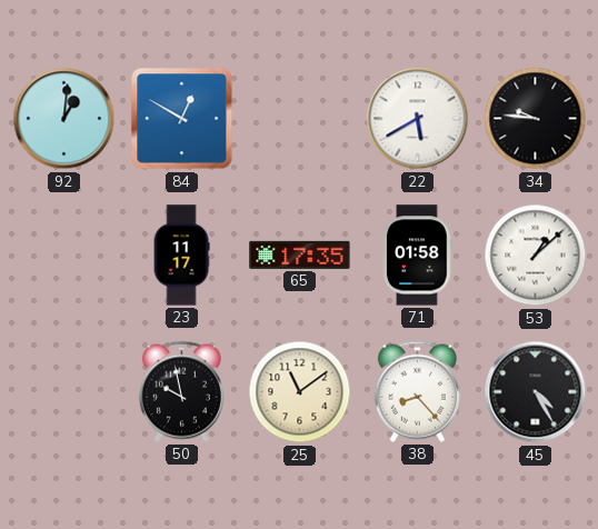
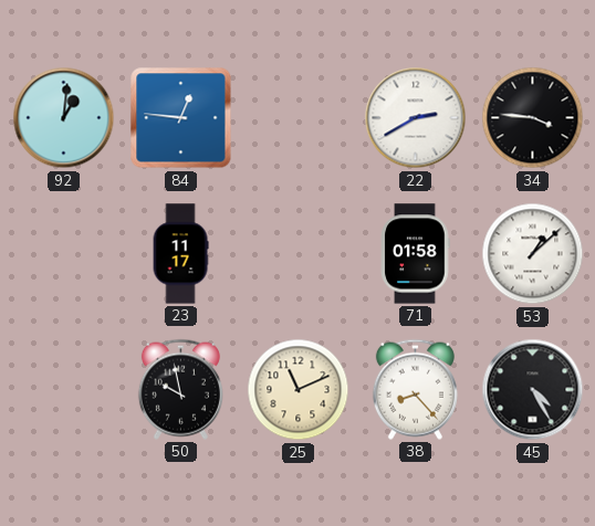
84: 12:50 -> 12:46 (181, 118)
22: 5:40 -> 2:40 (416, 118)
34: 9:46 -> 3:46 (533, 118)
65: 17:35 -> none (300, 254)
25: 11:09 -> 11:11 (299, 390)
